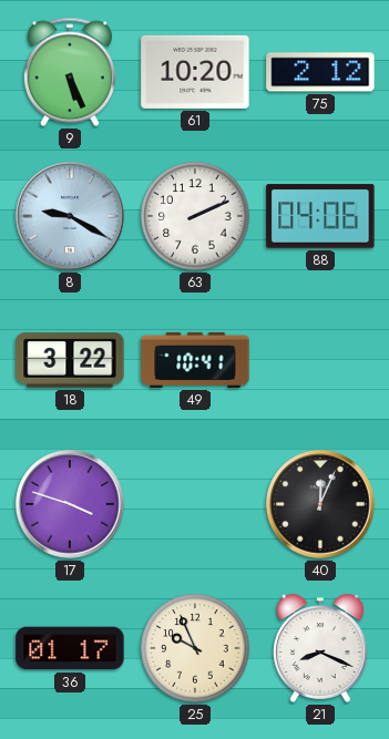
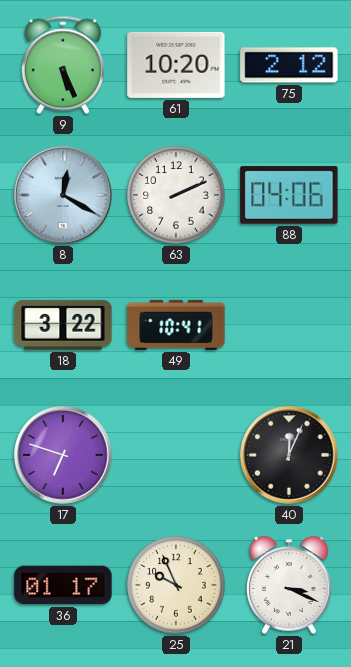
8: 9:20 -> 12:20 (64, 195)
17: 3:48 -> 6:48 (64, 455)
21: 8:19 -> 3:19 (290, 585)
